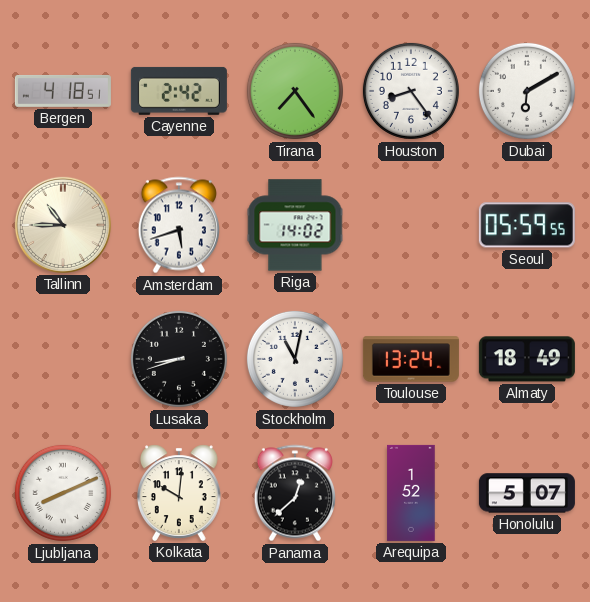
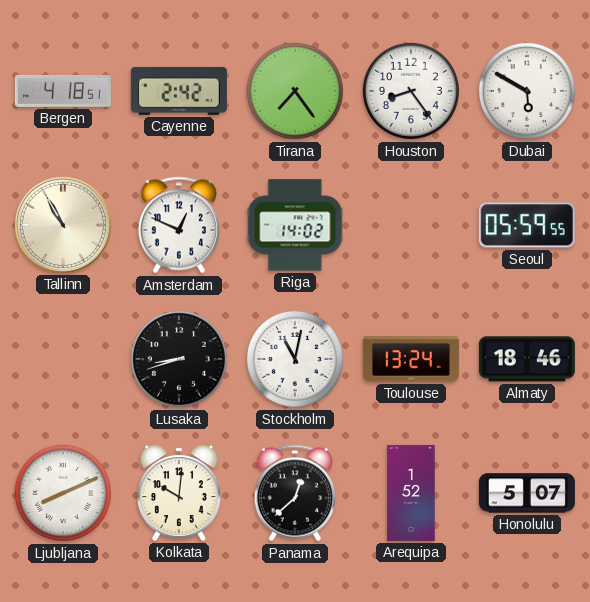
Dubai: 6:10 -> 5:50 (527, 91)
Tallinn: 10:45 -> 10:55 (63, 225)
Amsterdam: 5:42 -> 12:49 (179, 225)
Almaty: 18:49 -> 18:46 (527, 359)
